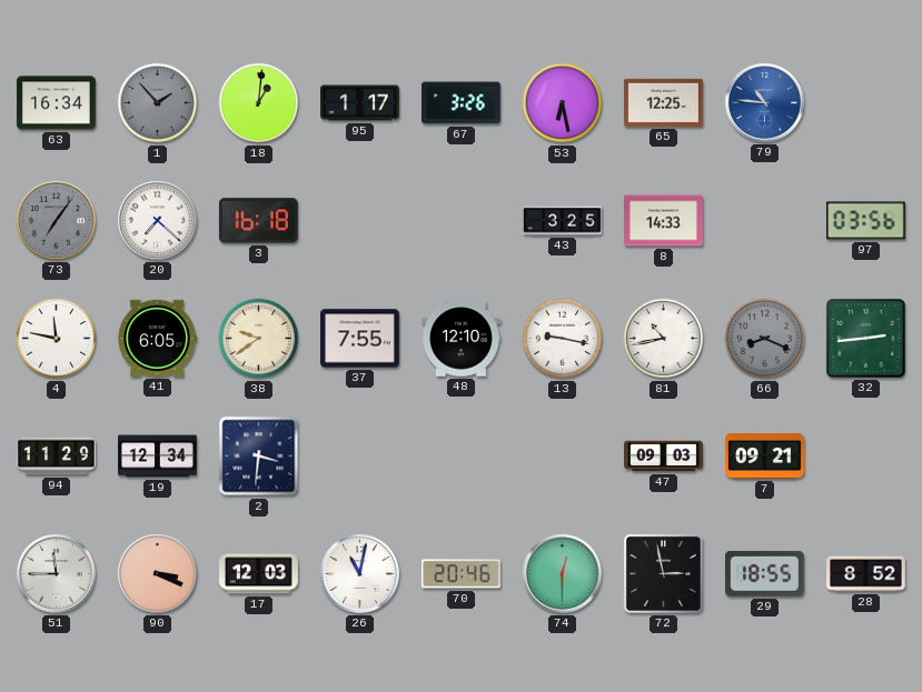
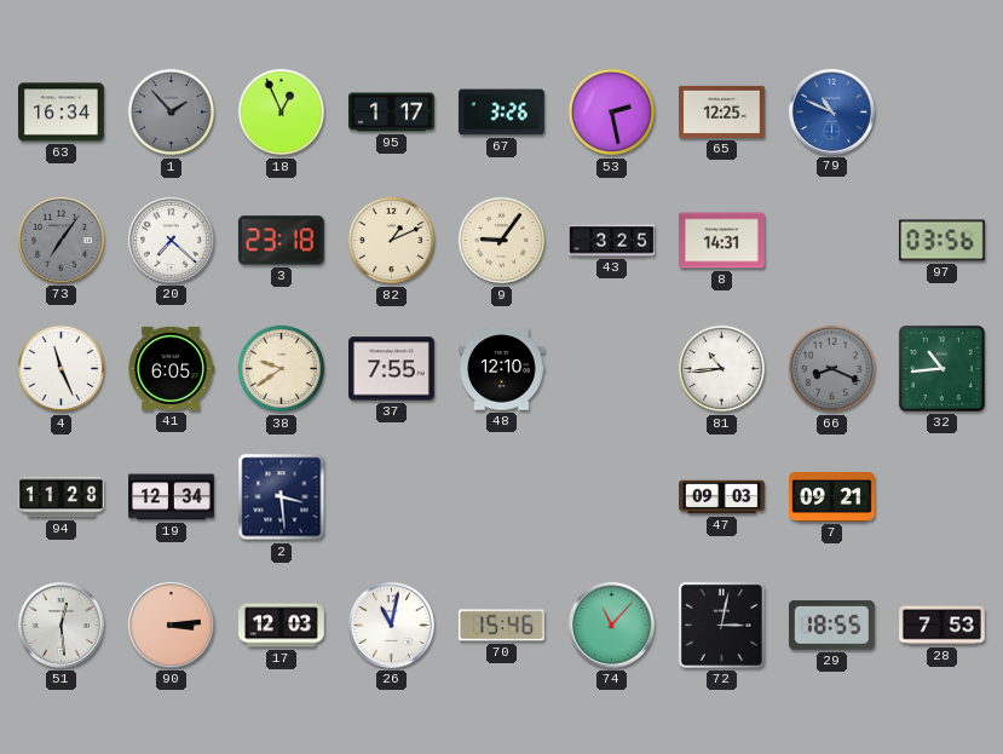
18: 1:01 -> 12:56 (282, 113)
53: 6:28 -> 2:28 (612, 113)
79: 10:46 -> 10:49 (832, 113)
3: 16:18 -> 23:18 (281, 241)
82: none -> 1:11 (392, 241)
9: none -> 9:06 (502, 241)
8: 14:33 -> 14:31 (722, 241)
4: 11:47 -> 11:26 (62, 369)
13: 9:17 -> none (563, 339)
81: 10:43 -> 10:44 (722, 369)
32: 2:44 -> 10:44 (941, 368)
94: 11:29 -> 11:28 (62, 497)
2: 3:31 -> 3:29 (282, 497)
51: 11:45 -> 12:29 (62, 626)
90: 3:19 -> 3:14 (172, 626)
70: 20:46 -> 15:46 (502, 626)
74: 12:30 -> 11:07 (612, 626)
72: 2:58 -> 3:02 (721, 625)
28: 8:52 -> 7:53 (943, 626)
